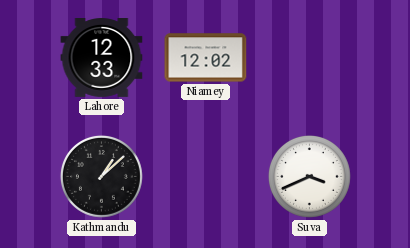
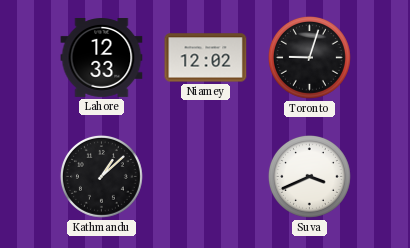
Toronto: none -> 9:03 (310, 58)
